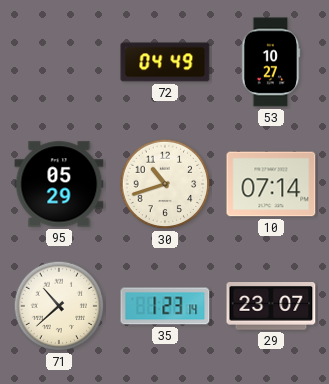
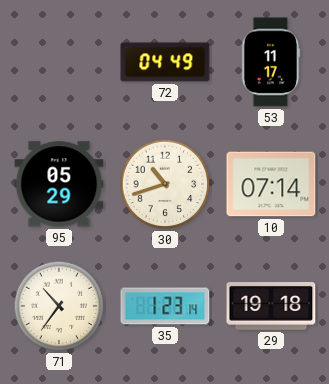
53: 10:27 -> 11:17 (271, 62)
71: 10:38 -> 10:36 (59, 306)
29: 23:07 -> 19:18 (271, 307)
